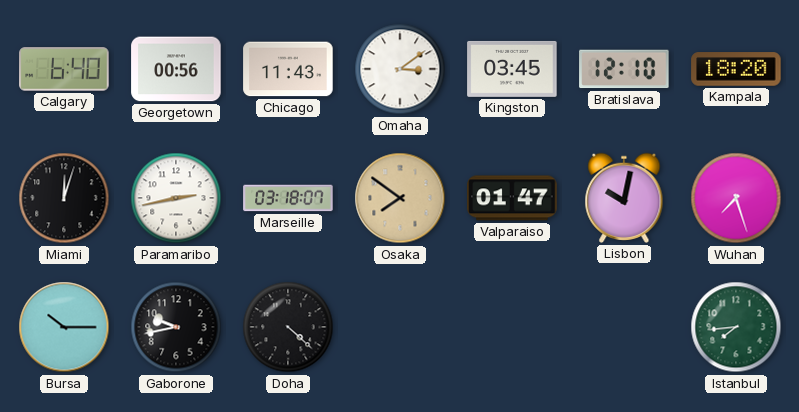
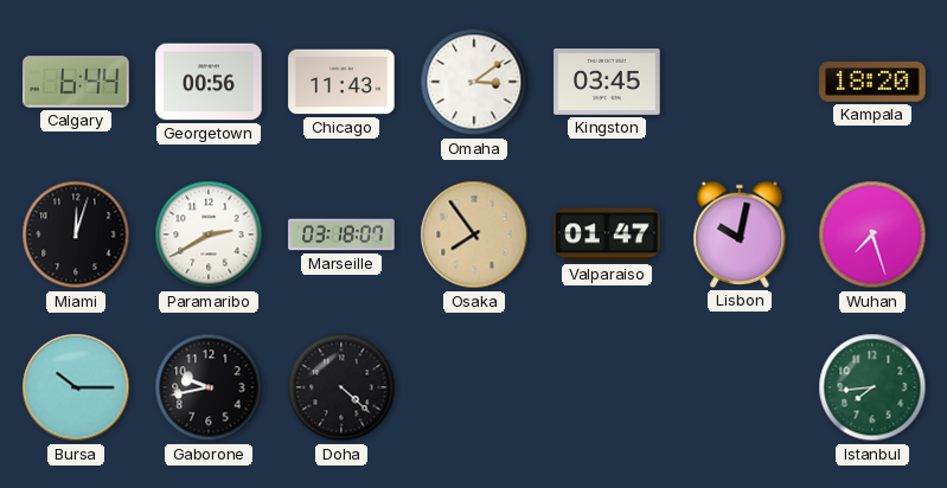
Calgary: 6:40 -> 6:44 (76, 82)
Bratislava: 12:10 -> none (624, 69)
Paramaribo: 2:43 -> 2:40 (209, 235)
Osaka: 7:51 -> 7:54 (474, 235)
